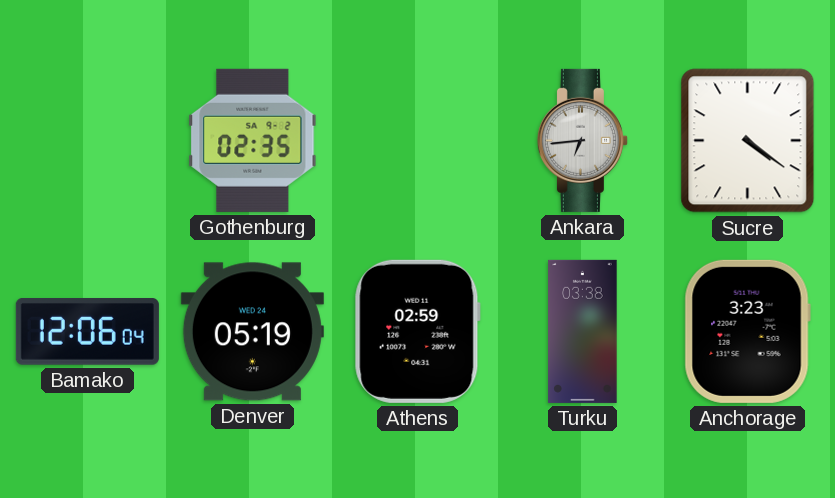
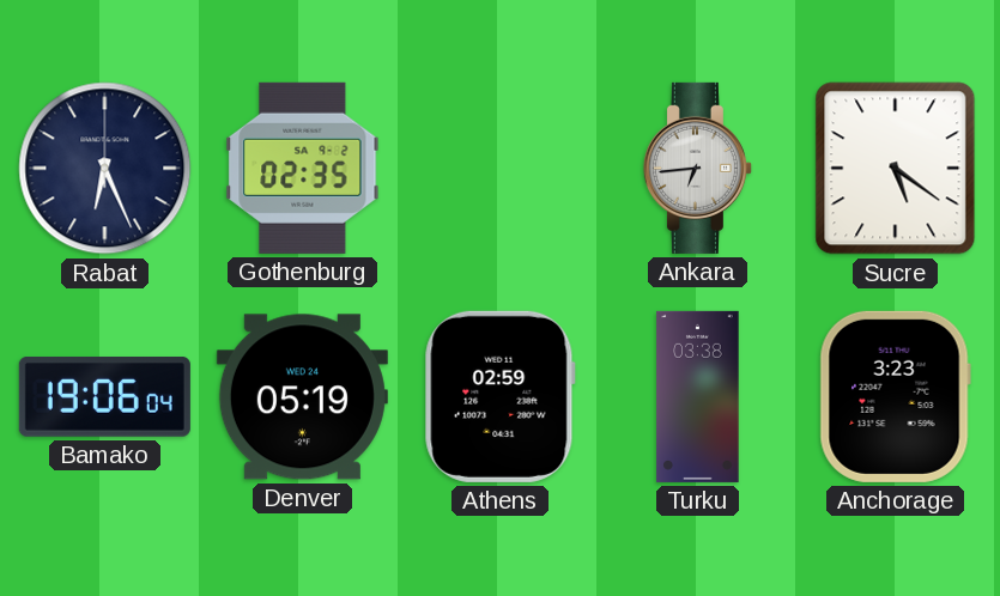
Rabat: none -> 6:26 (105, 169)
Sucre: 4:21 -> 5:21 (896, 169)
Bamako: 12:06 -> 19:06 (104, 397)
